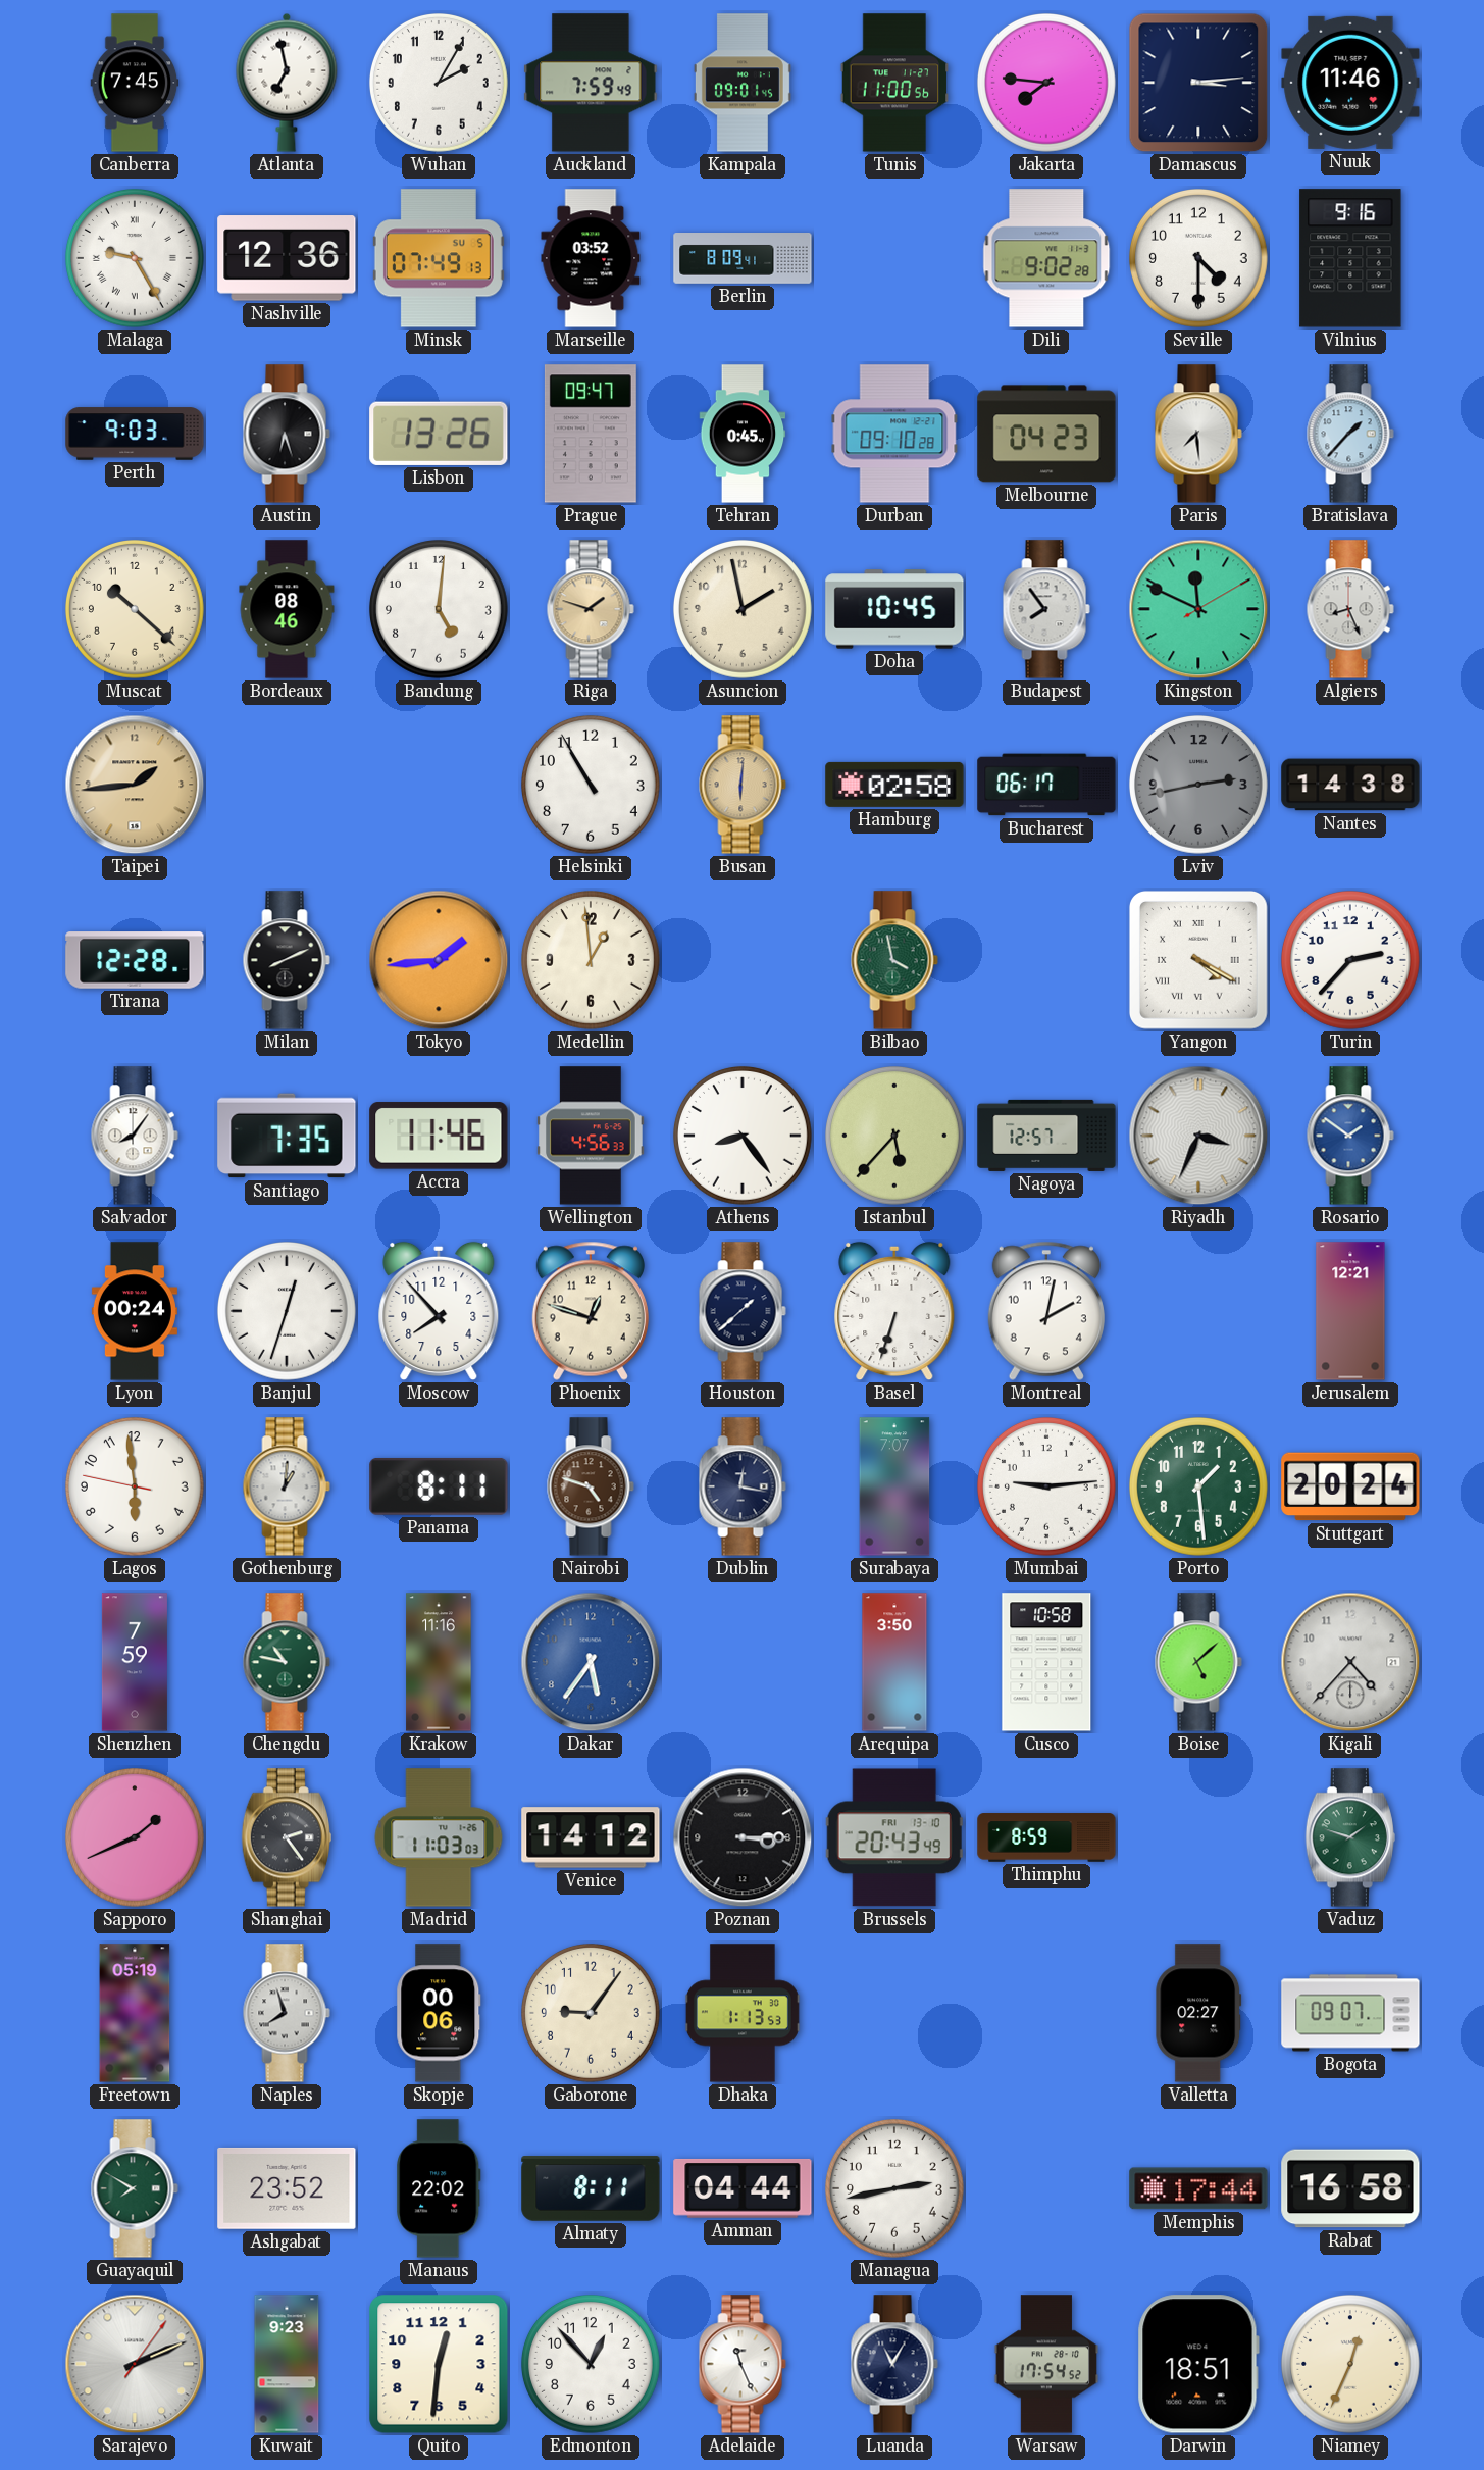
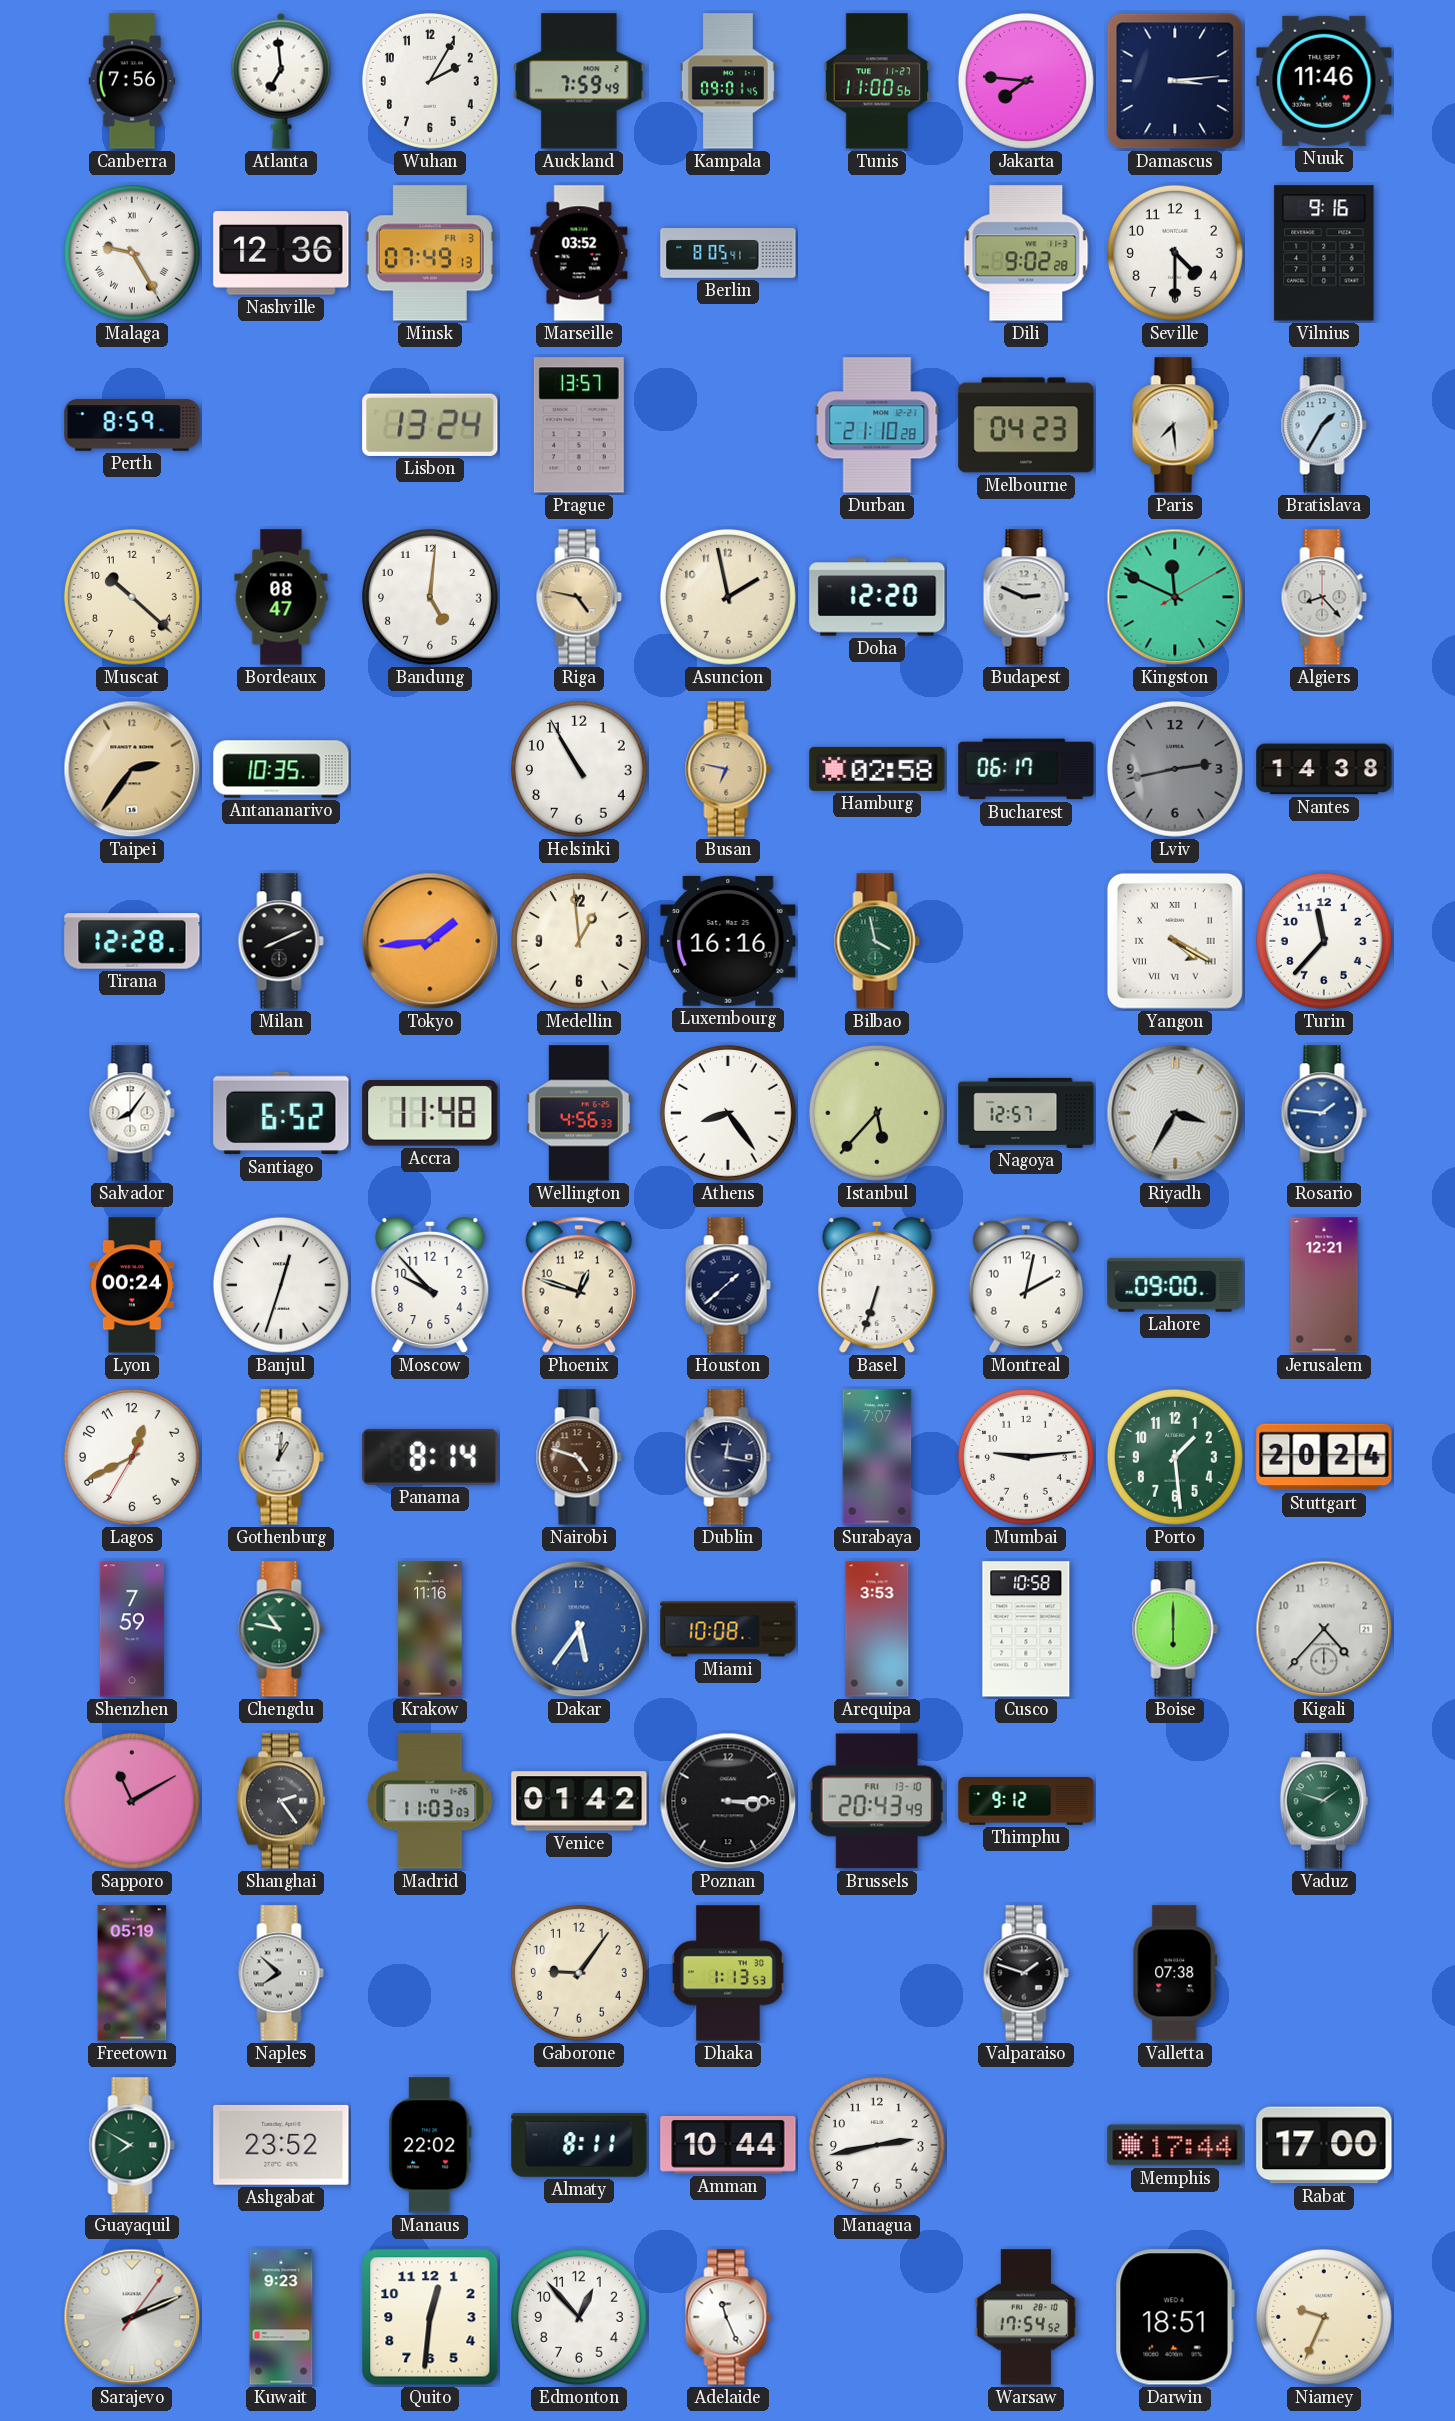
Canberra: 7:45 -> 7:56 (132, 81)
Atlanta: 6:58 -> 6:59 (281, 81)
Minsk date: SU 5 -> FR 3 (430, 253)
Berlin: 8:09 -> 8:05 (728, 254)
Perth: 9:03 -> 8:59 (132, 425)
Austin: 6:27 -> none (287, 434)
Lisbon: 13:26 -> 13:24 (430, 425)
Prague: 09:47 -> 13:57 (579, 425)
Tehran: 0:45 -> none (743, 434)
Durban: 09:10 -> 21:10 (877, 425)
Bratislava: 1:37 -> 1:35 (1324, 425)
Bordeaux: 08:46 -> 08:47 (281, 597)
Riga: 1:48 -> 4:47 (579, 597)
Doha: 10:45 -> 12:20 (877, 597)
Budapest: 7:54 -> 2:49 (1026, 597)
Algiers: 8:26 -> 8:23 (1324, 597)
Taipei: 1:44 -> 2:36 (132, 769)
Antananarivo: none -> 10:35 (281, 769)
Busan: 6:01 -> 6:47 (728, 769)
Luxembourg: none -> 16:16 (728, 941)
Turin: 2:37 -> 11:37 (1324, 942)
Santiago: 7:35 -> 6:52 (281, 1113)
Accra: 11:46 -> 11:48 (430, 1113)
Riyadh: 3:34 -> 3:35 (1175, 1113)
Rosario: 1:51 -> 1:46 (1324, 1113)
Moscow: 7:53 -> 9:53 (430, 1285)
Lahore: none -> 09:00 (1175, 1285)
Lagos: 5:58 -> 12:40 (132, 1458)
Panama: 8:11 -> 8:14 (430, 1457)
Miami: none -> 10:08 (728, 1629)
Arequipa: 3:50 -> 3:53 (877, 1629)
Boise: 5:08 -> 6:00 (1175, 1629)
Sapporo: 1:41 -> 11:10 (132, 1802)
Venice: 14:12 -> 01:42 (579, 1801)
Thimphu: 8:59 -> 9:12 (1026, 1801)
Naples: 7:57 -> 7:52 (281, 1973)
Skopje: 00:06 -> none (439, 2013)
Valparaiso: none -> 1:48 (1026, 1973)
Valletta: 02:27 -> 07:38 (1175, 1973)
Bogota: 09:07 -> none (1350, 2013)
Amman: 04:44 -> 10:44 (728, 2145)
Rabat: 16:58 -> 17:00 (1324, 2145)
Luanda: 11:05 -> none (894, 2364)
Niamey: 12:34 -> 9:34 (1324, 2318)
